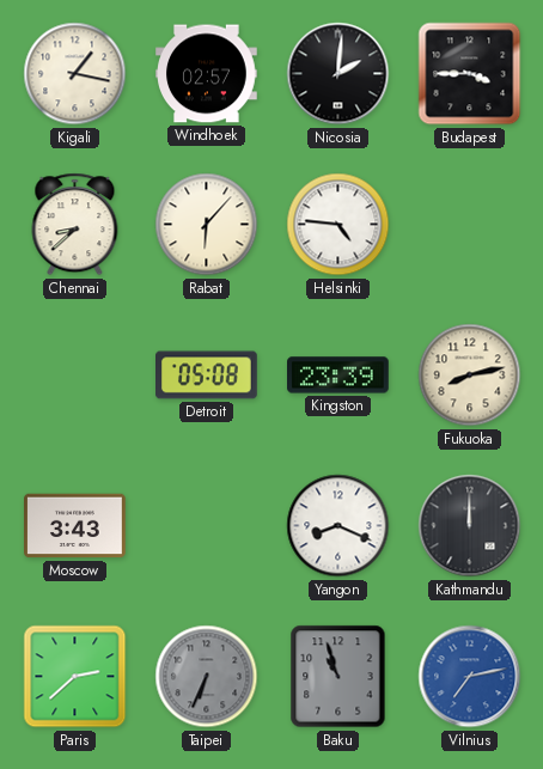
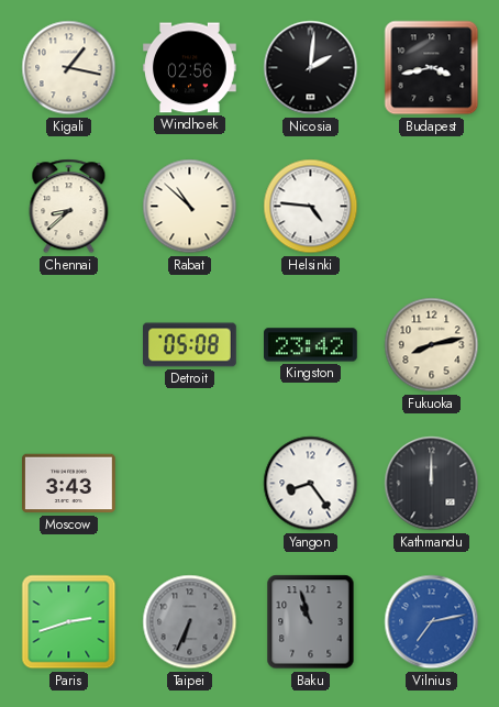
Windhoek: 02:57 -> 02:56 (190, 68)
Budapest: 3:45 -> 3:43 (432, 68)
Rabat: 6:07 -> 10:52 (190, 207)
Kingston: 23:39 -> 23:42 (311, 345)
Yangon: 8:19 -> 8:24 (311, 484)
Paris: 2:38 -> 2:42 (69, 622)
